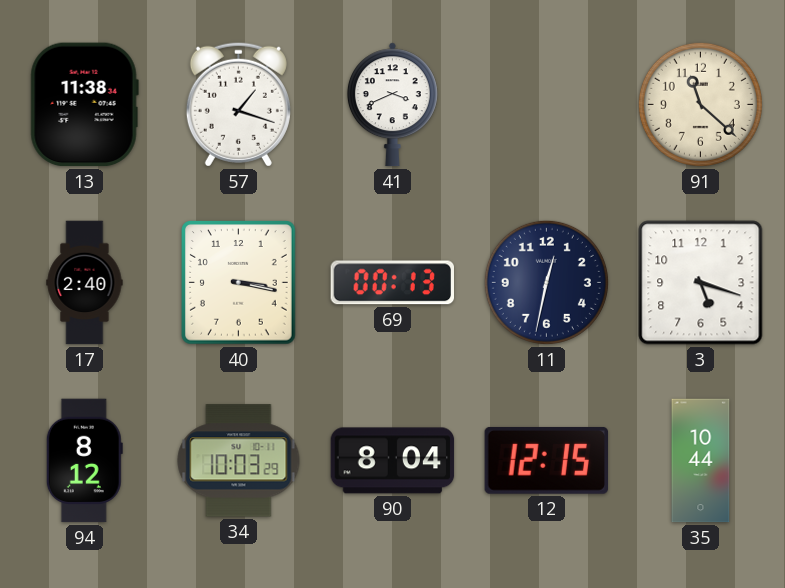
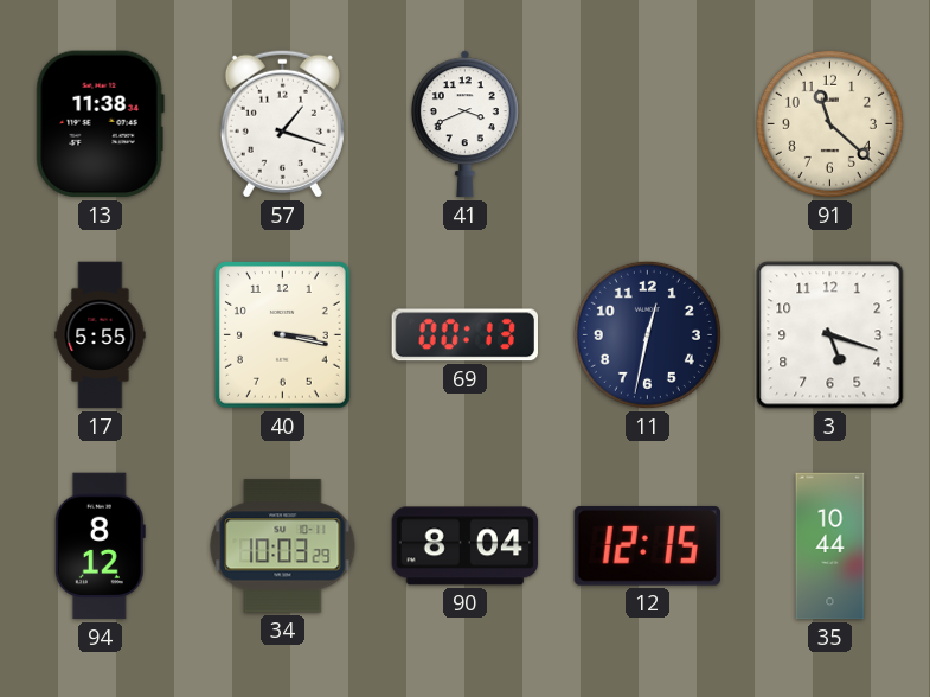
17: 2:40 -> 5:55 (101, 335)
